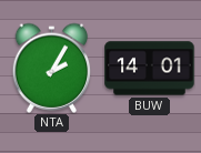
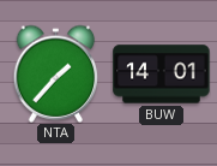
NTA: 2:05 -> 1:37 (56, 73)
